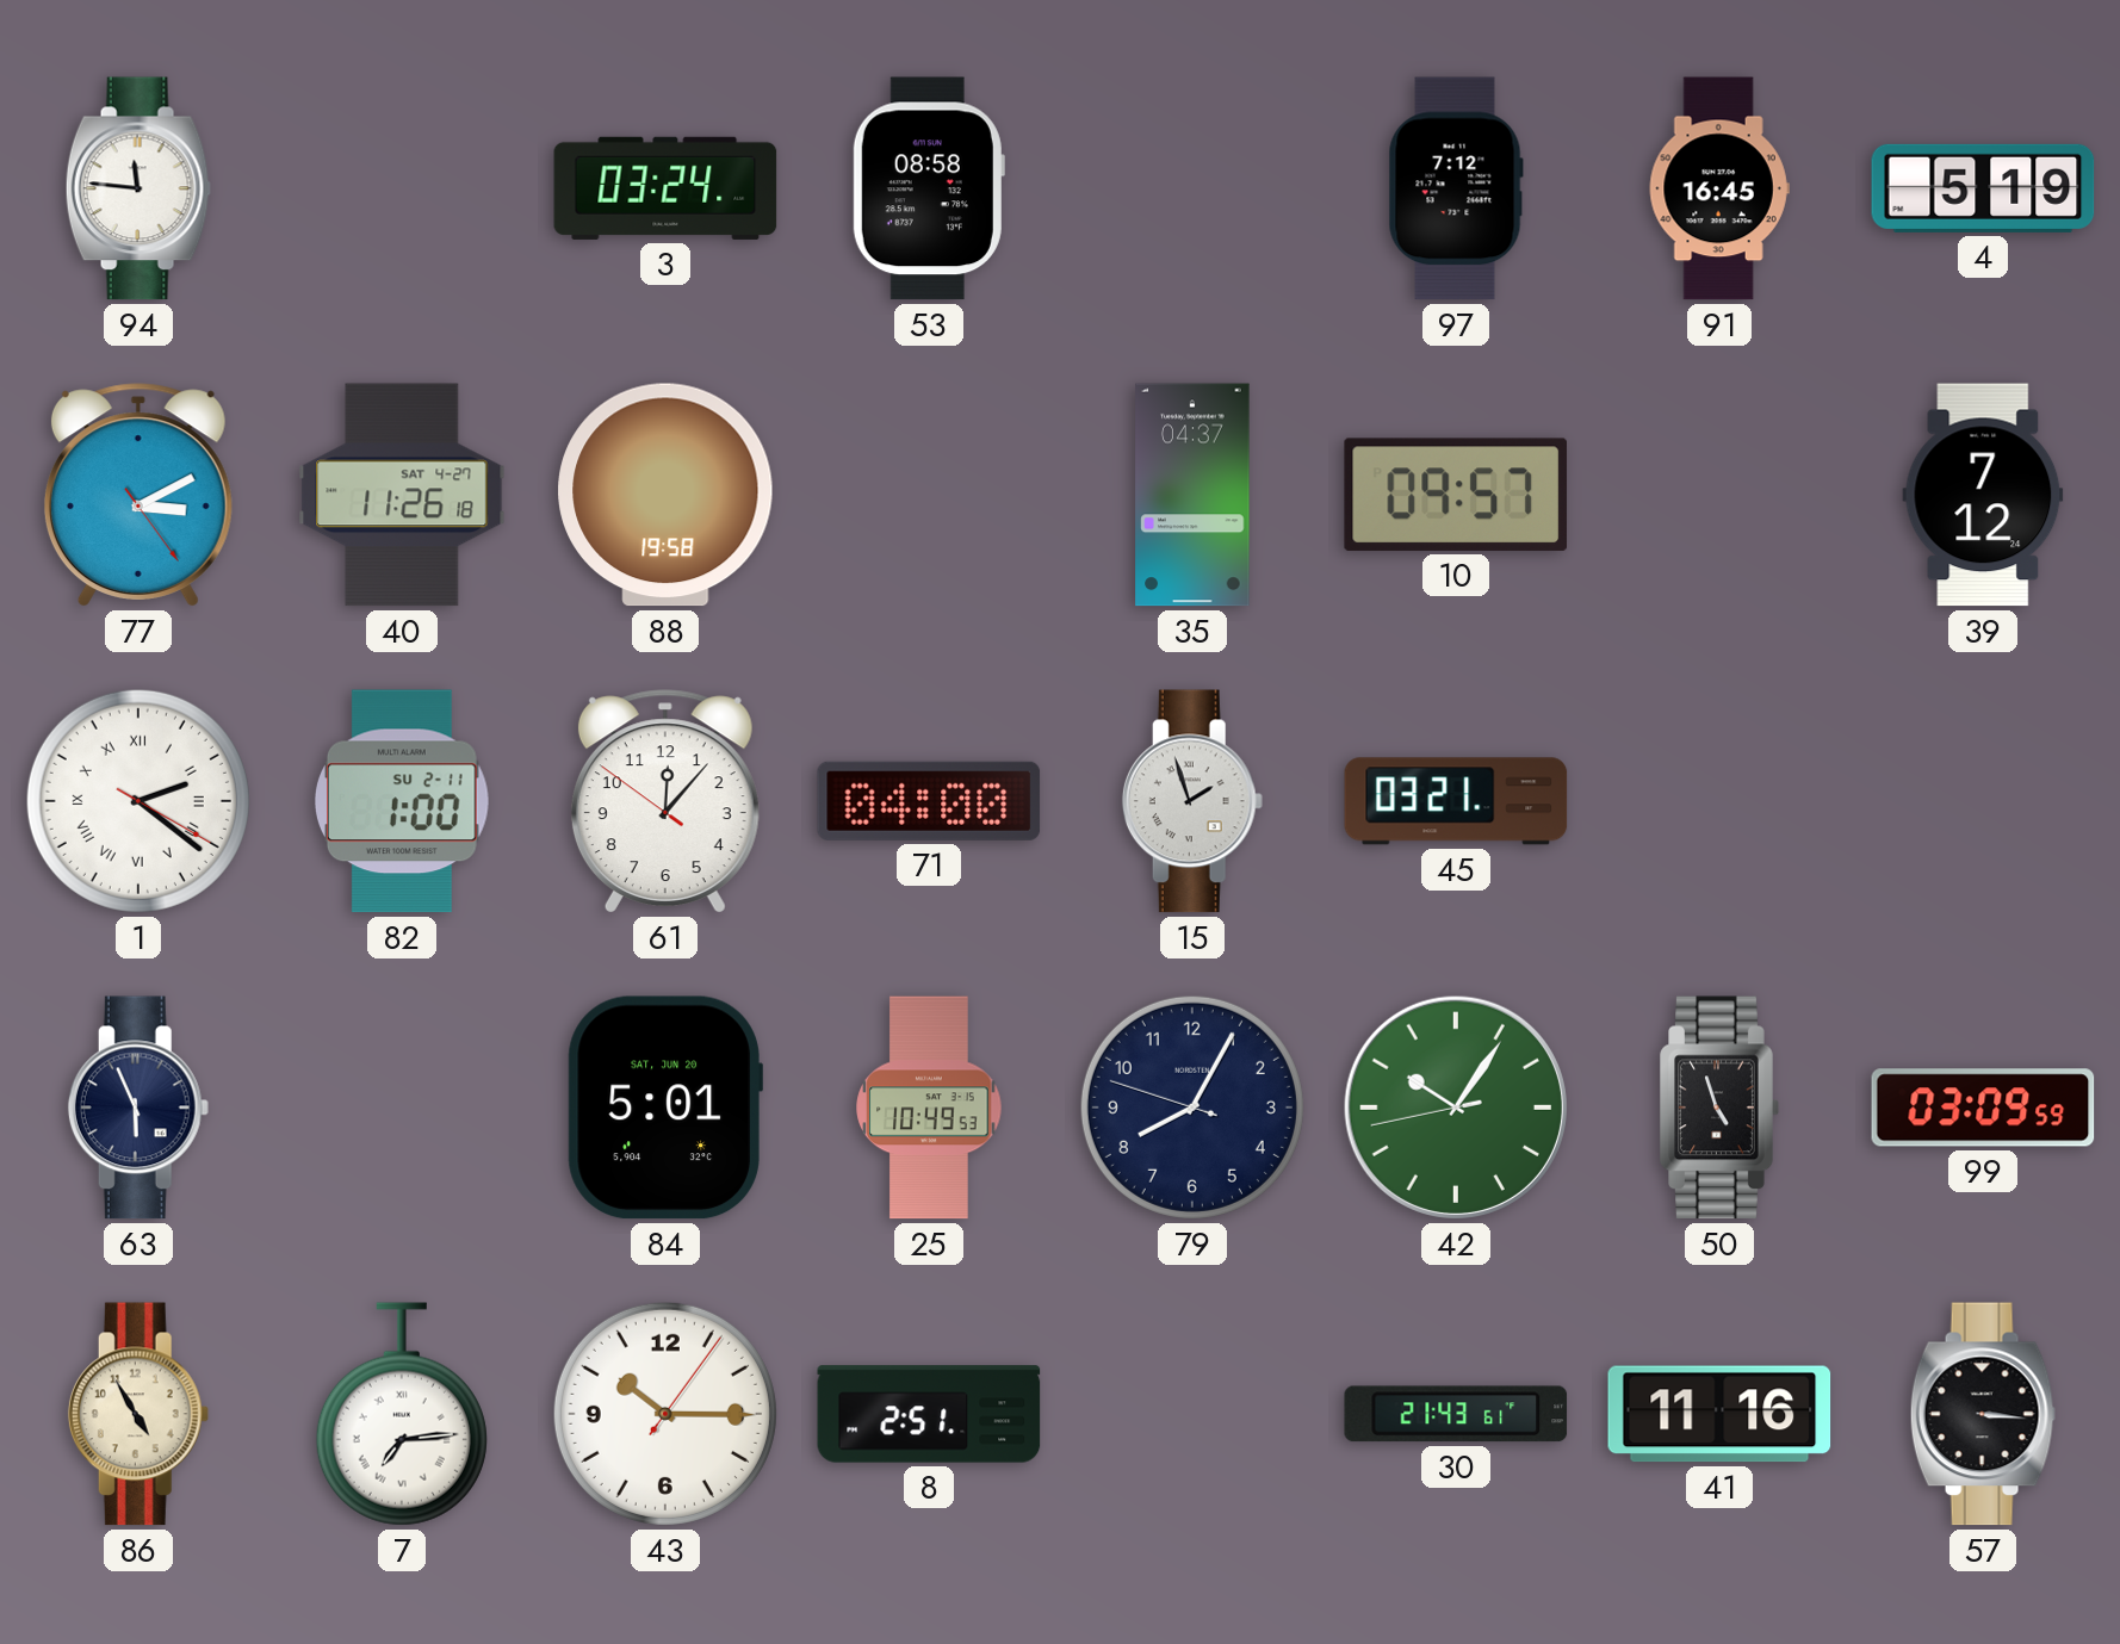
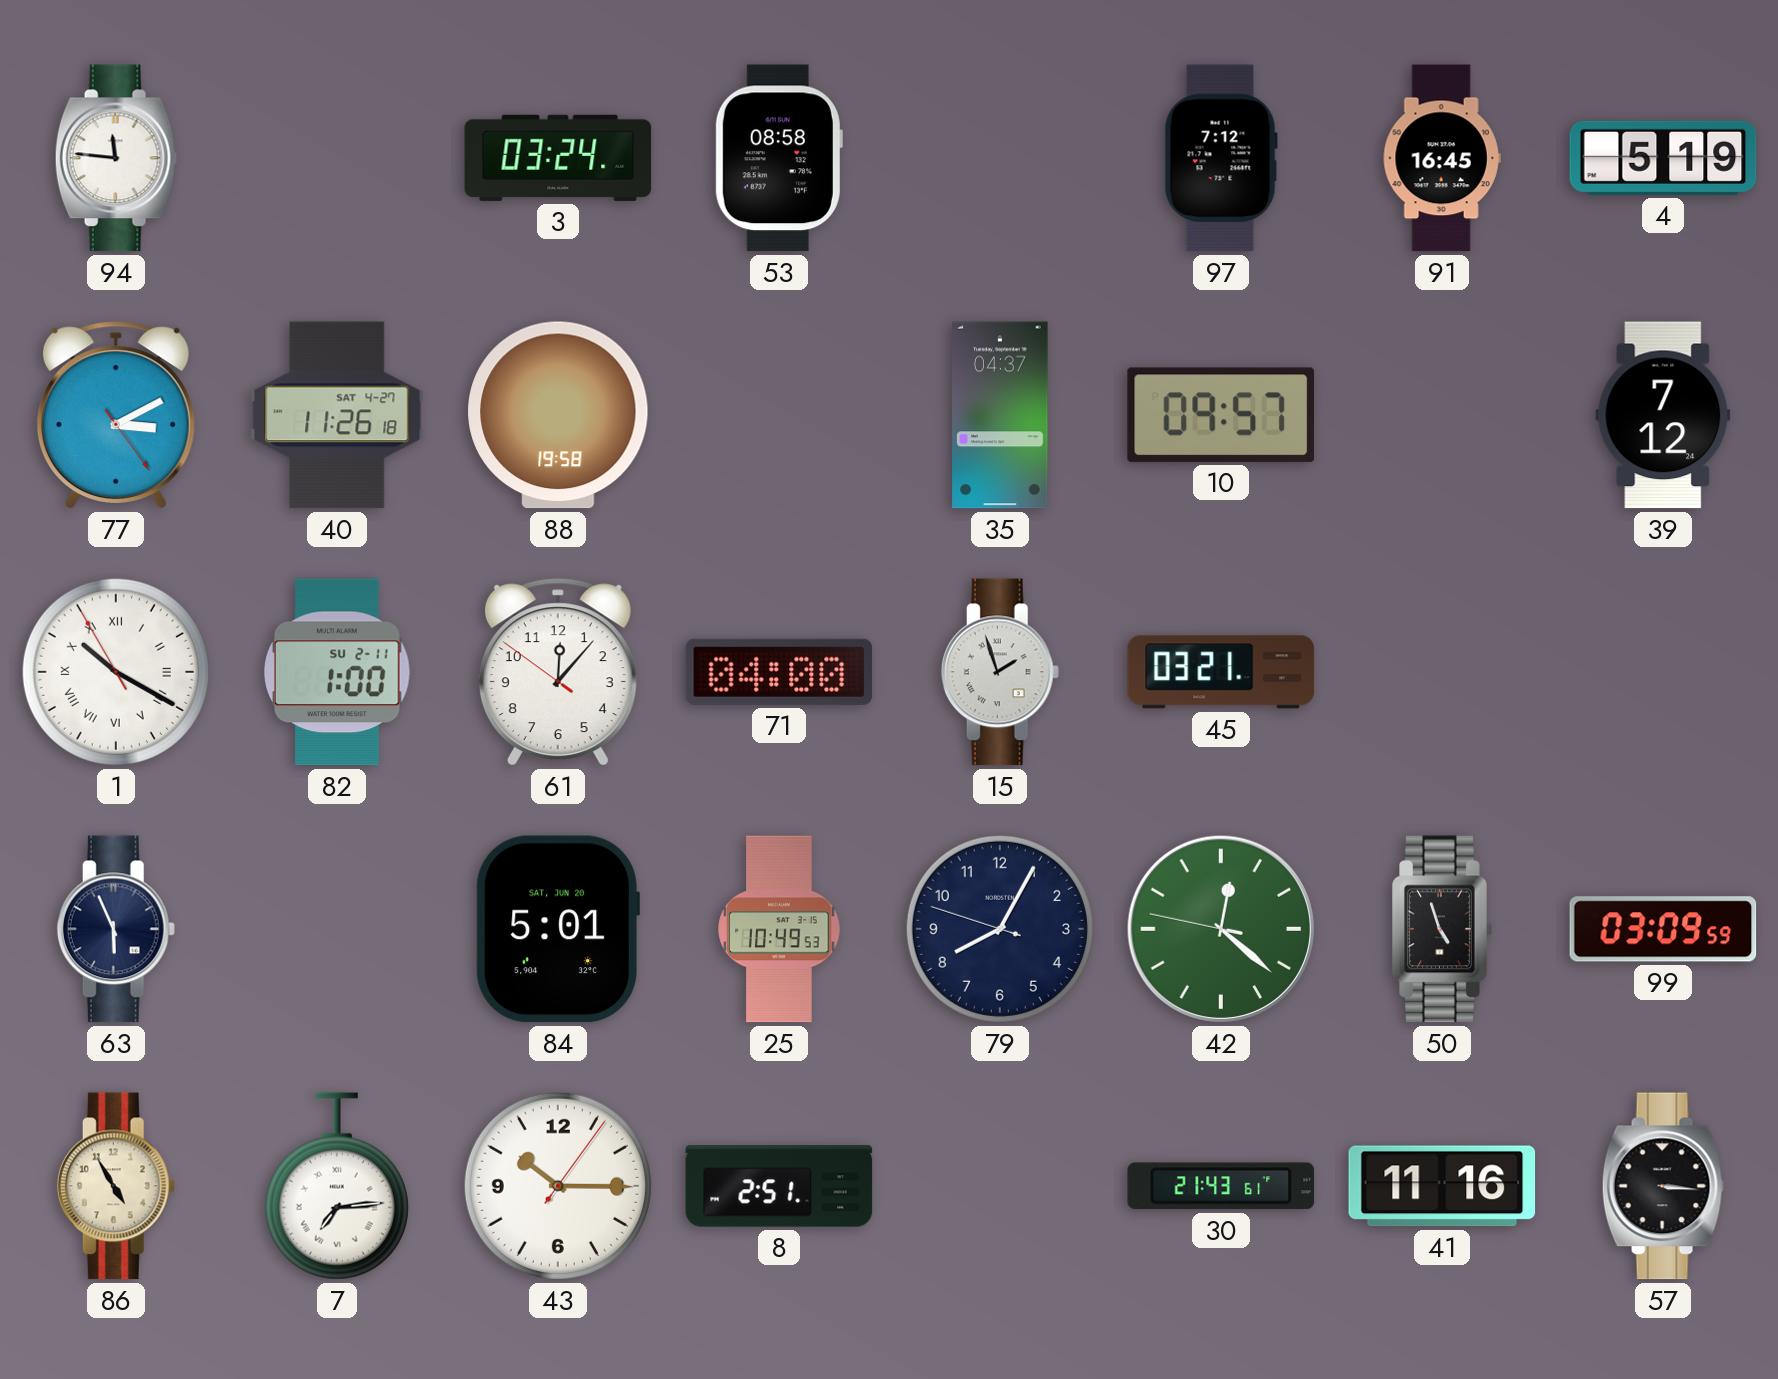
1: 2:21 -> 10:19 (116, 672)
42: 10:05 -> 12:21 (1221, 929)
